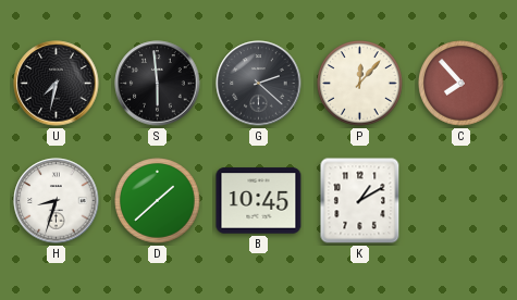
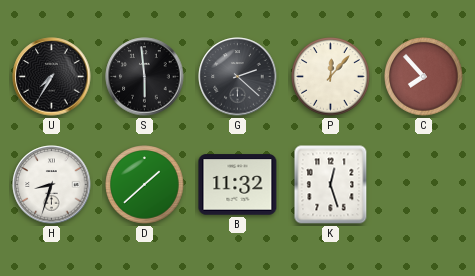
U: 7:32 -> 7:35 (52, 77)
B: 10:45 -> 11:32 (238, 185)
K: 1:10 -> 12:27 (331, 185)
